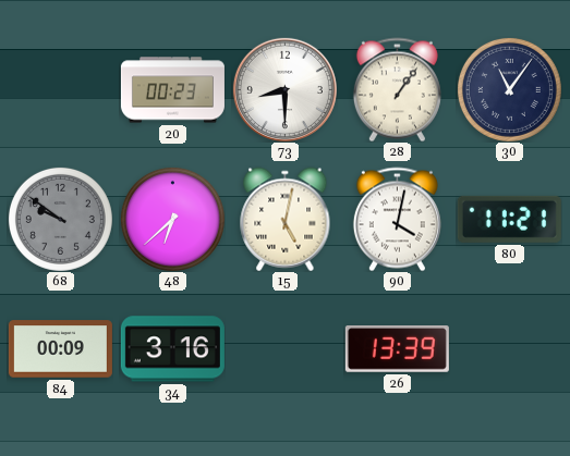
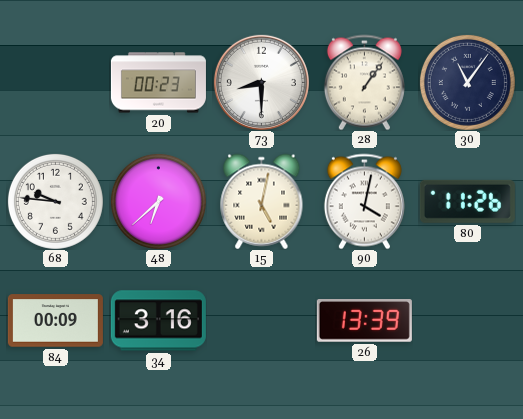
68: 9:51 -> 9:46 (55, 201)
68 dial: grey -> white (55, 201)
80: 11:21 -> 11:26 (467, 201)
